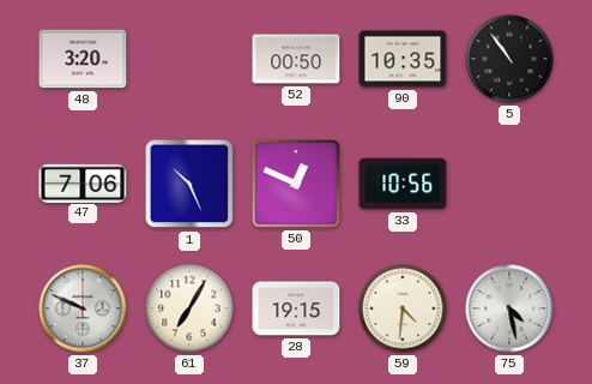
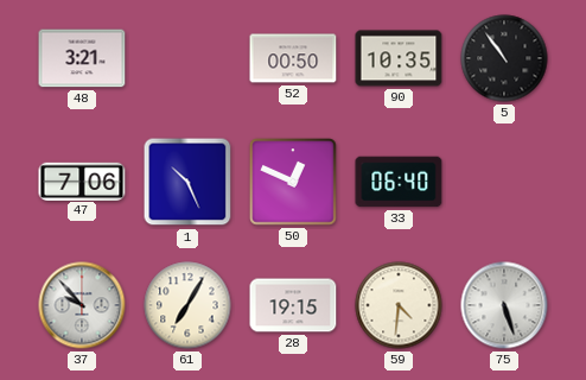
48: 3:20 -> 3:21 (82, 58)
33: 10:56 -> 06:40 (399, 182)
37: 9:49 -> 9:53 (82, 305)
75: 4:28 -> 5:27 (504, 305)
